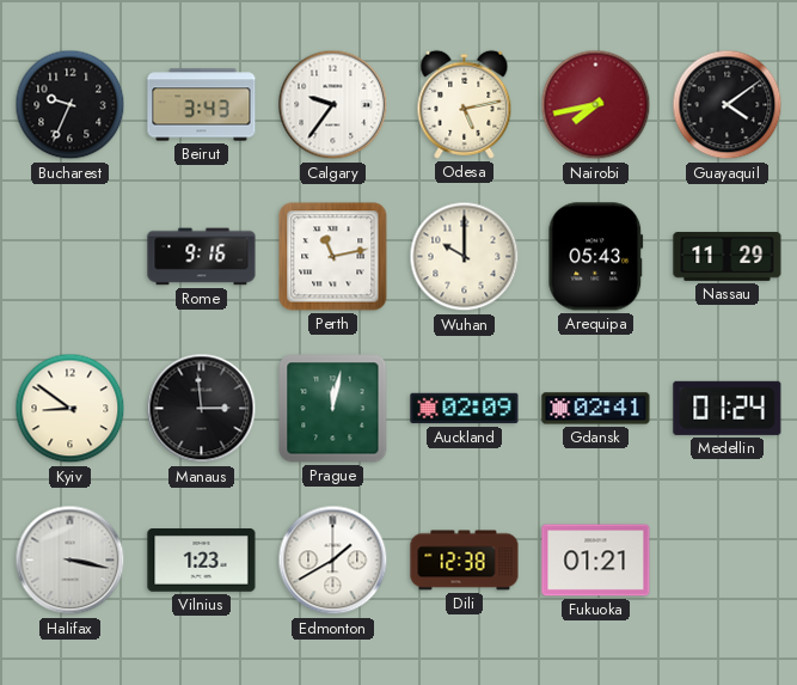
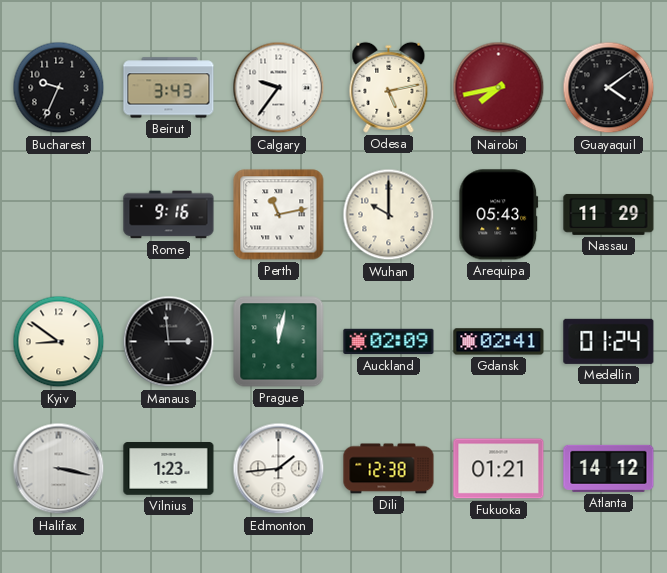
Edmonton: 1:40 -> 1:44 (279, 469)
Atlanta: none -> 14:12 (609, 468)
